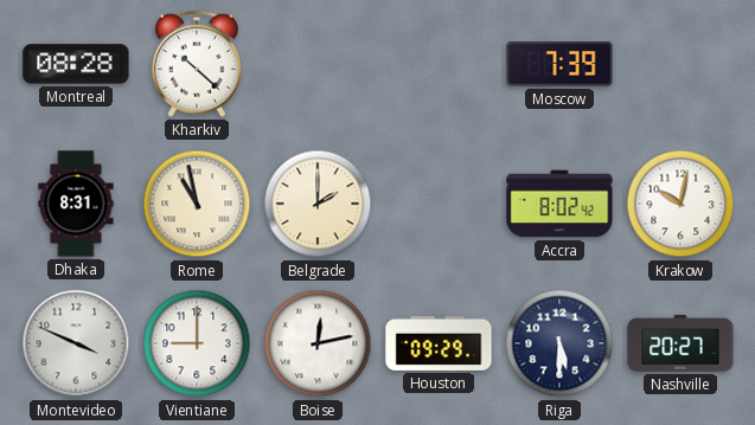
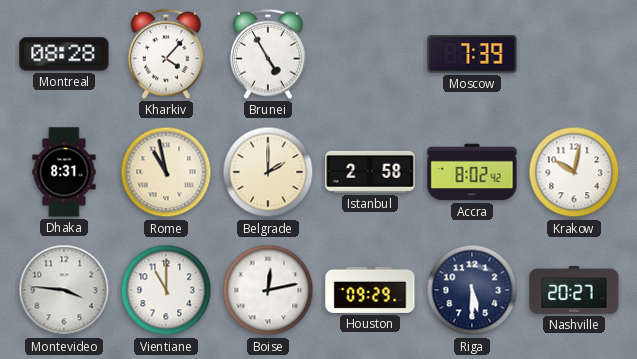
Kharkiv: 10:22 -> 4:07 (166, 54)
Brunei: none -> 4:55 (268, 54)
Istanbul: none -> 2:58 (370, 172)
Montevideo: 3:49 -> 3:46 (64, 290)
Vientiane: 9:00 -> 11:00 (166, 290)
